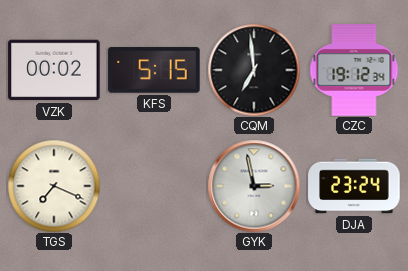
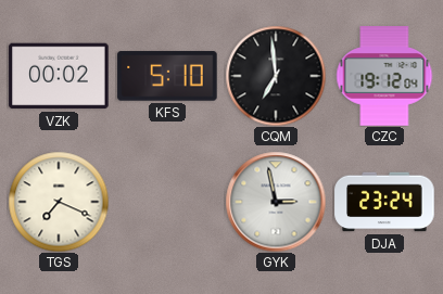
KFS: 5:15 -> 5:10 (167, 76)
CZC: 19:12:34 -> 19:12:04 (384, 76)
